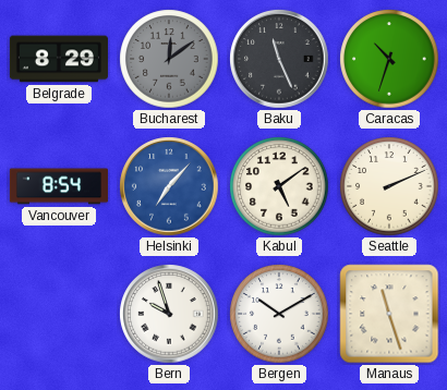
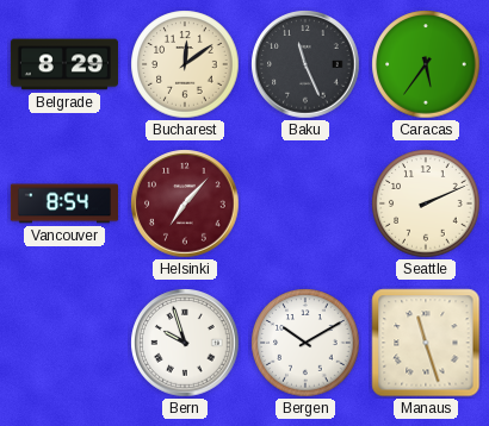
Bucharest dial: grey -> cream (185, 64)
Caracas: 10:33 -> 5:36 (426, 64)
Helsinki dial: blue -> burgundy (185, 203)
Kabul: 5:09 -> none (279, 186)
